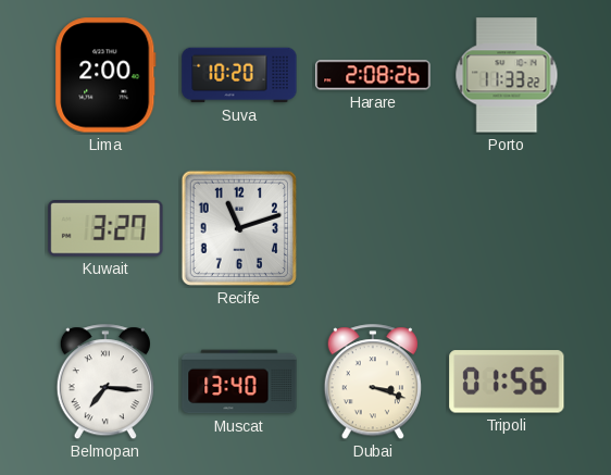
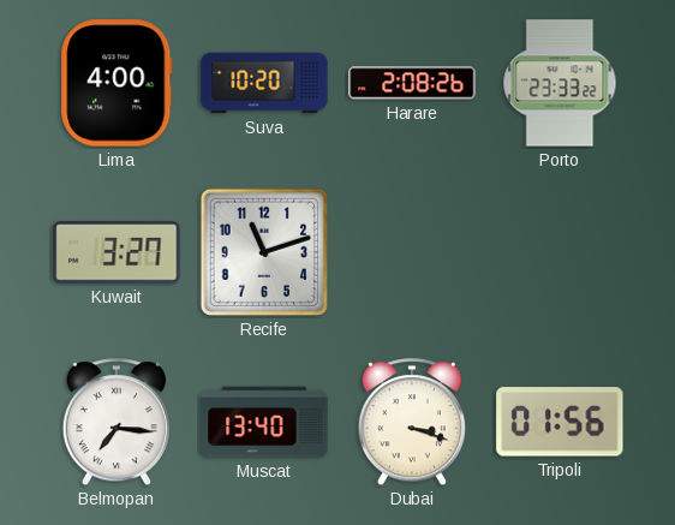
Lima: 2:00 -> 4:00 (117, 83)
Porto: 11:33 -> 23:33 (560, 83)
